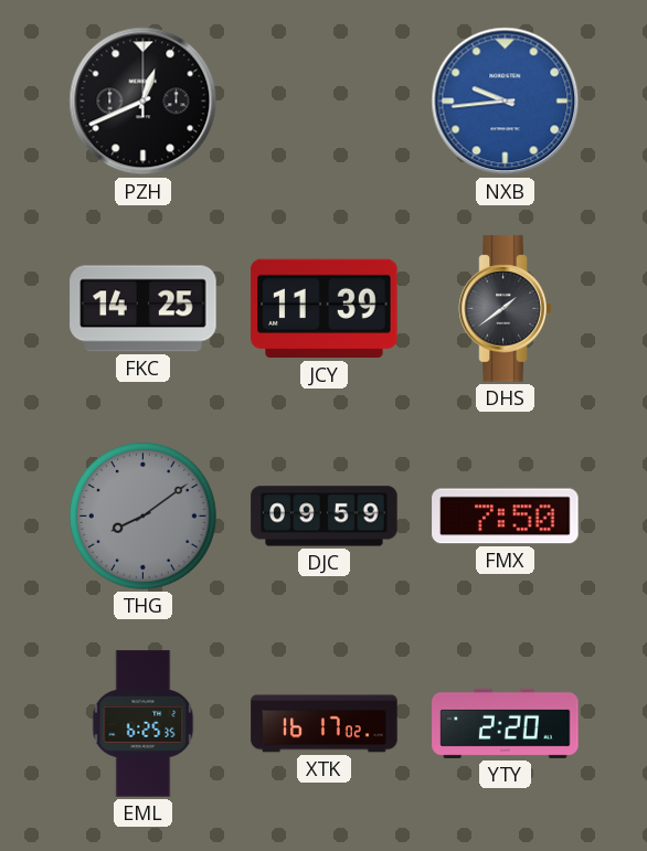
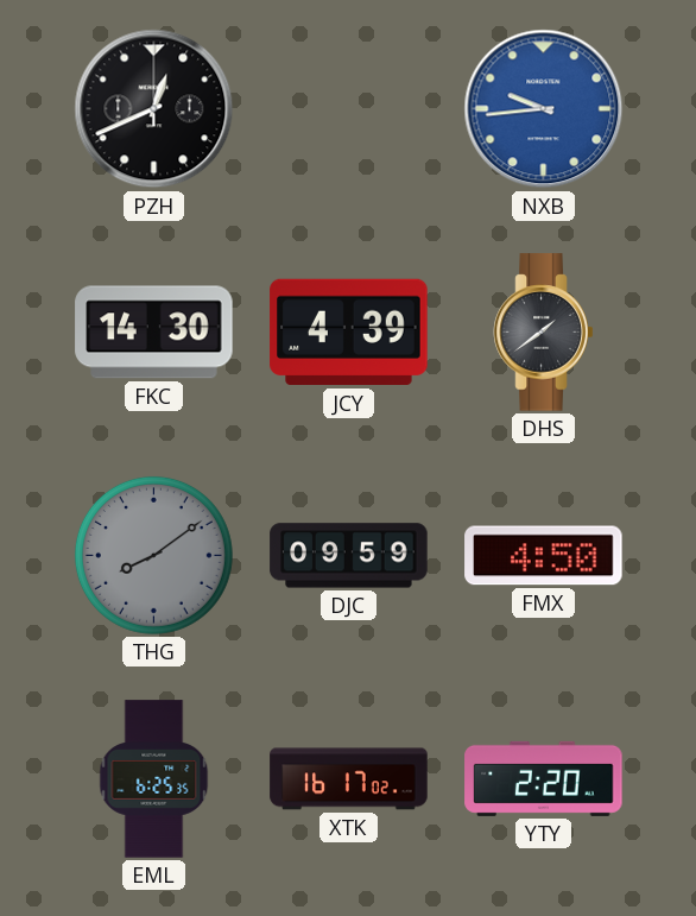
FKC: 14:25 -> 14:30 (154, 333)
JCY: 11:39 -> 4:39 (349, 333)
FMX: 7:50 -> 4:50 (544, 556)
